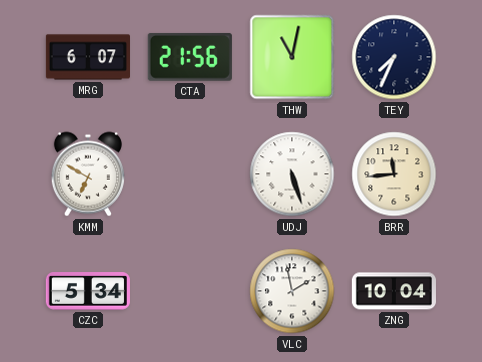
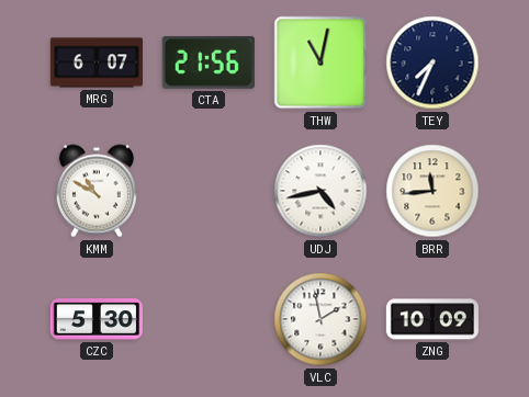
KMM: 6:50 -> 10:50 (97, 191)
UDJ: 5:27 -> 4:43 (320, 191)
CZC: 5:34 -> 5:30 (97, 319)
ZNG: 10:04 -> 10:09 (432, 319)
